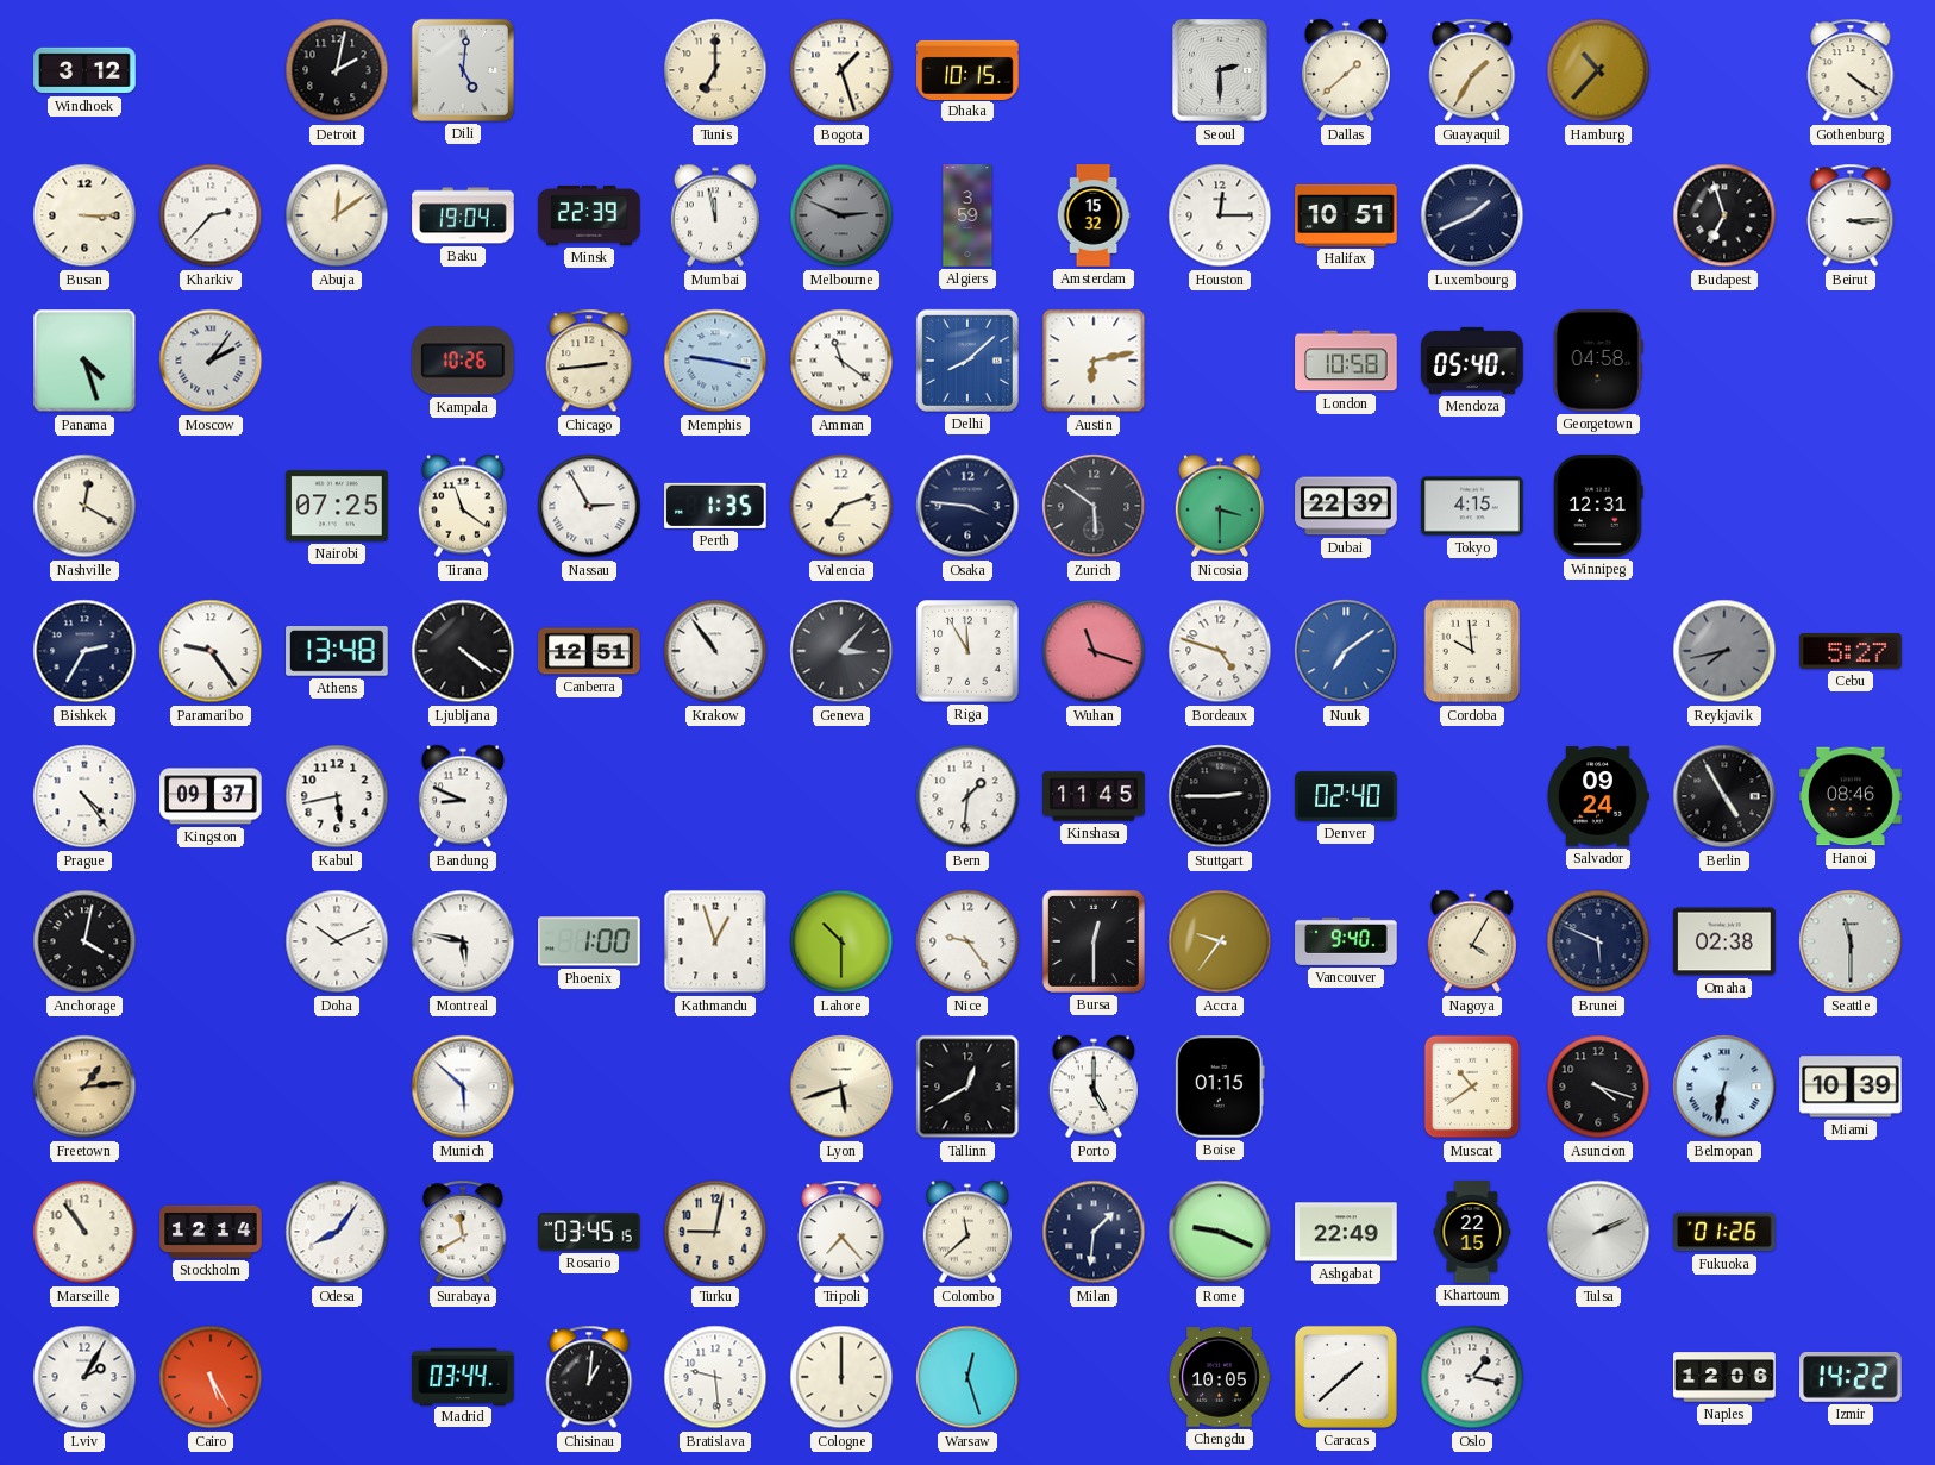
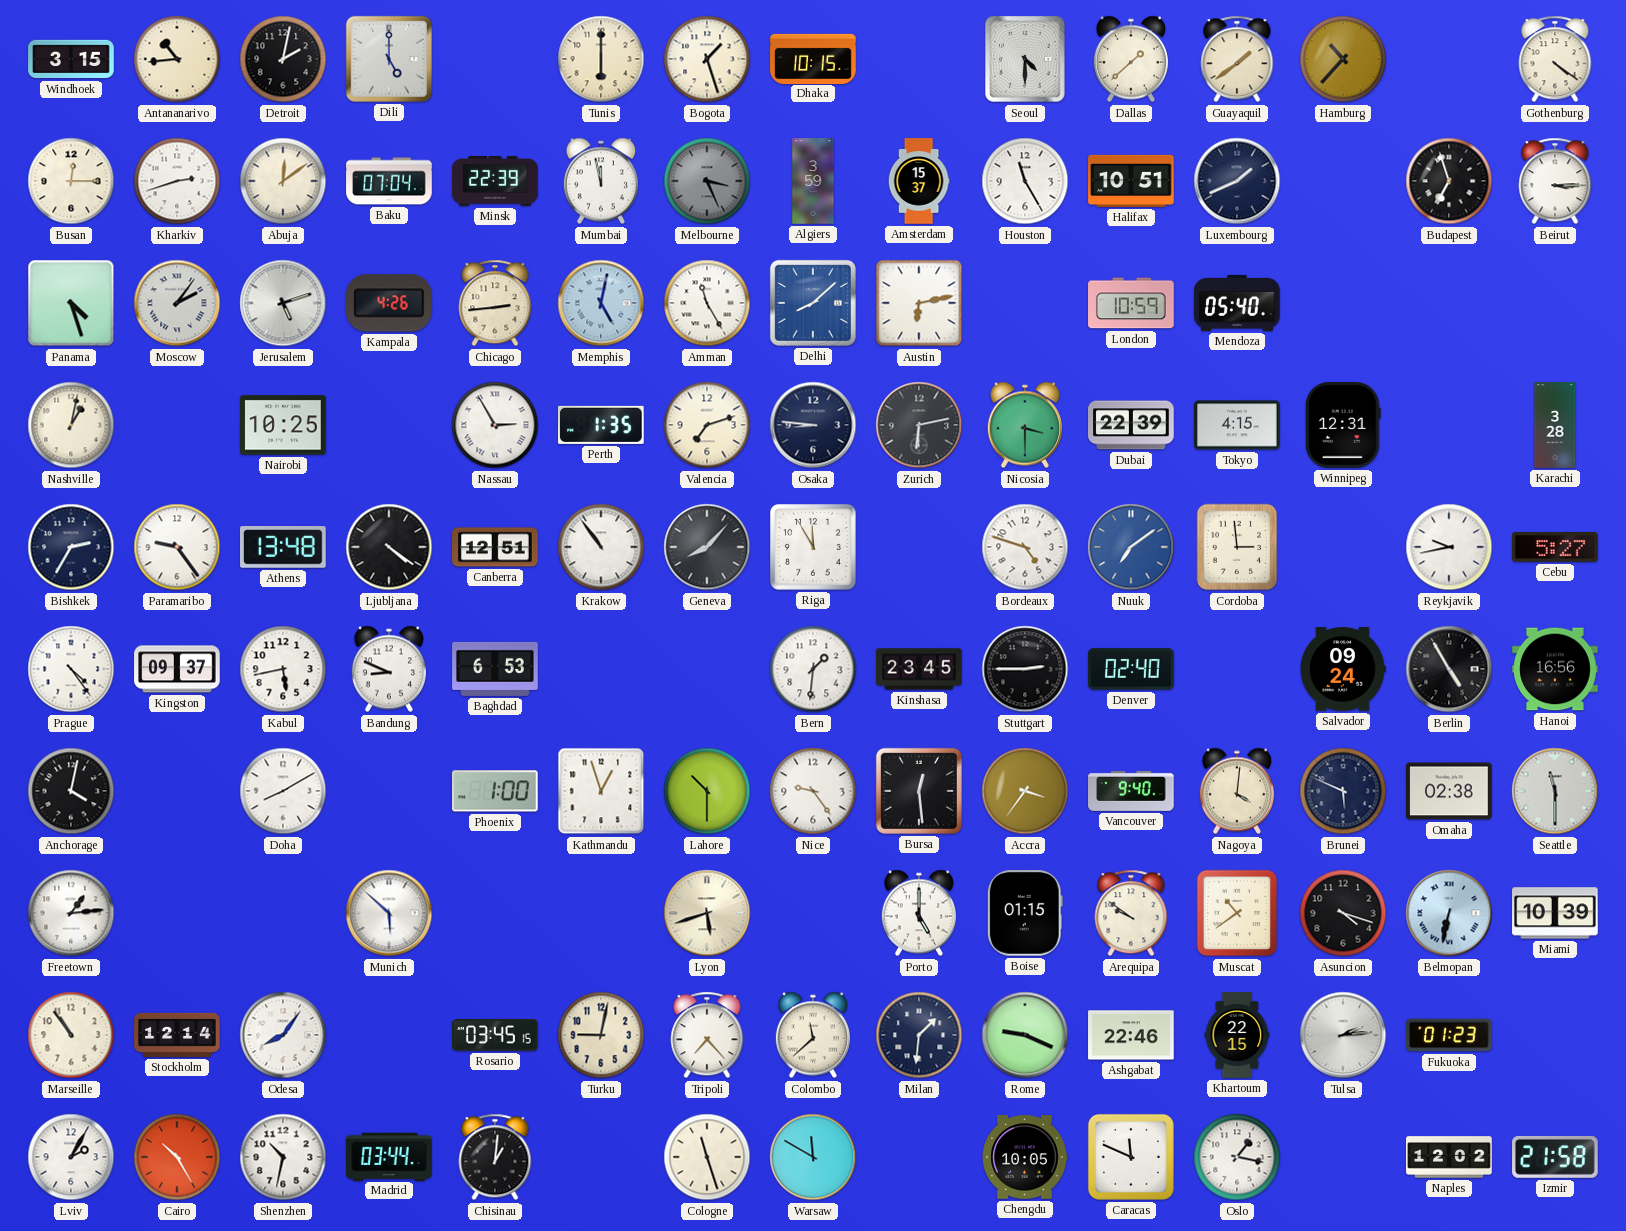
Windhoek: 3:12 -> 3:15 (71, 59)
Antananarivo: none -> 10:44 (177, 59)
Dili: 5:01 -> 5:00 (389, 59)
Tunis: 7:00 -> 6:00 (601, 59)
Seoul: 2:30 -> 4:30 (1025, 59)
Guayaquil: 1:35 -> 1:39 (1237, 59)
Busan: 3:15 -> 12:15 (71, 181)
Kharkiv: 2:37 -> 2:42 (177, 181)
Baku: 19:04 -> 07:04 (389, 181)
Melbourne: 2:49 -> 3:26 (707, 181)
Amsterdam: 15:32 -> 15:37 (919, 181)
Houston: 12:15 -> 11:25 (1025, 181)
Jerusalem: none -> 5:12 (283, 303)
Kampala: 10:26 -> 4:26 (389, 303)
Memphis: 9:17 -> 5:02 (601, 303)
Amman: 11:21 -> 11:25 (707, 303)
London: 10:58 -> 10:59 (1131, 303)
Georgetown: 04:58 -> none (1598, 362)
Nashville: 12:20 -> 1:02 (71, 425)
Nairobi: 07:25 -> 10:25 (283, 425)
Tirana: 11:21 -> none (463, 506)
Osaka: 3:46 -> 8:46 (813, 425)
Zurich: 5:51 -> 6:13 (919, 425)
Karachi: none -> 3:28 (1555, 425)
Geneva: 3:07 -> 8:07 (707, 547)
Wuhan: 11:18 -> none (1094, 651)
Cordoba: 9:59 -> 2:59 (1237, 547)
Reykjavik: 7:43 -> 9:43 (1449, 547)
Reykjavik dial: grey -> white (1449, 547)
Baghdad: none -> 6:53 (495, 669)
Kinshasa: 11:45 -> 23:45 (919, 669)
Hanoi: 08:46 -> 16:56 (1555, 669)
Doha: 10:11 -> 8:10 (283, 791)
Montreal: 5:47 -> none (463, 941)
Bursa: 12:30 -> 12:29 (919, 791)
Accra: 9:36 -> 3:36 (1025, 791)
Nagoya: 4:05 -> 4:01 (1237, 791)
Freetown dial: champagne -> white (71, 913)
Tallinn: 12:40 -> none (967, 1087)
Arequipa: none -> 9:51 (1131, 913)
Surabaya: 11:40 -> none (463, 1232)
Ashgabat: 22:49 -> 22:46 (1131, 1035)
Tulsa: 2:11 -> 2:14 (1343, 1035)
Fukuoka: 01:26 -> 01:23 (1449, 1035)
Cairo: 5:25 -> 10:25 (177, 1157)
Shenzhen: none -> 10:32 (283, 1157)
Bratislava: 9:29 -> none (715, 1377)
Cologne: 12:00 -> 11:27 (707, 1157)
Warsaw: 12:27 -> 11:50 (813, 1157)
Caracas: 1:38 -> 11:49 (1131, 1157)
Naples: 12:06 -> 12:02 (1449, 1157)
Izmir: 14:22 -> 21:58 (1555, 1157)
